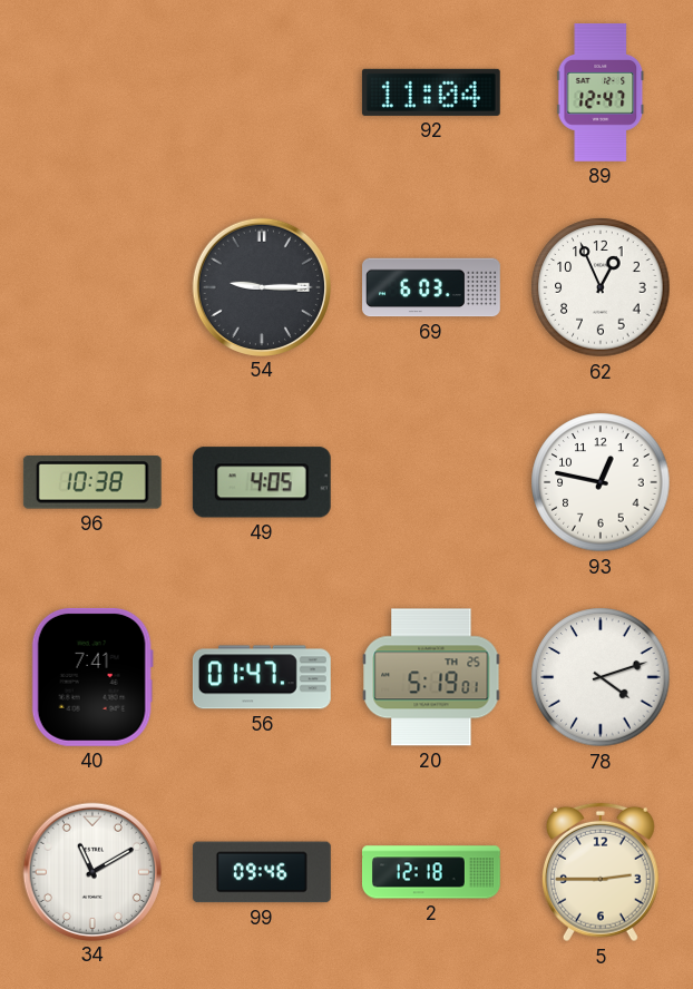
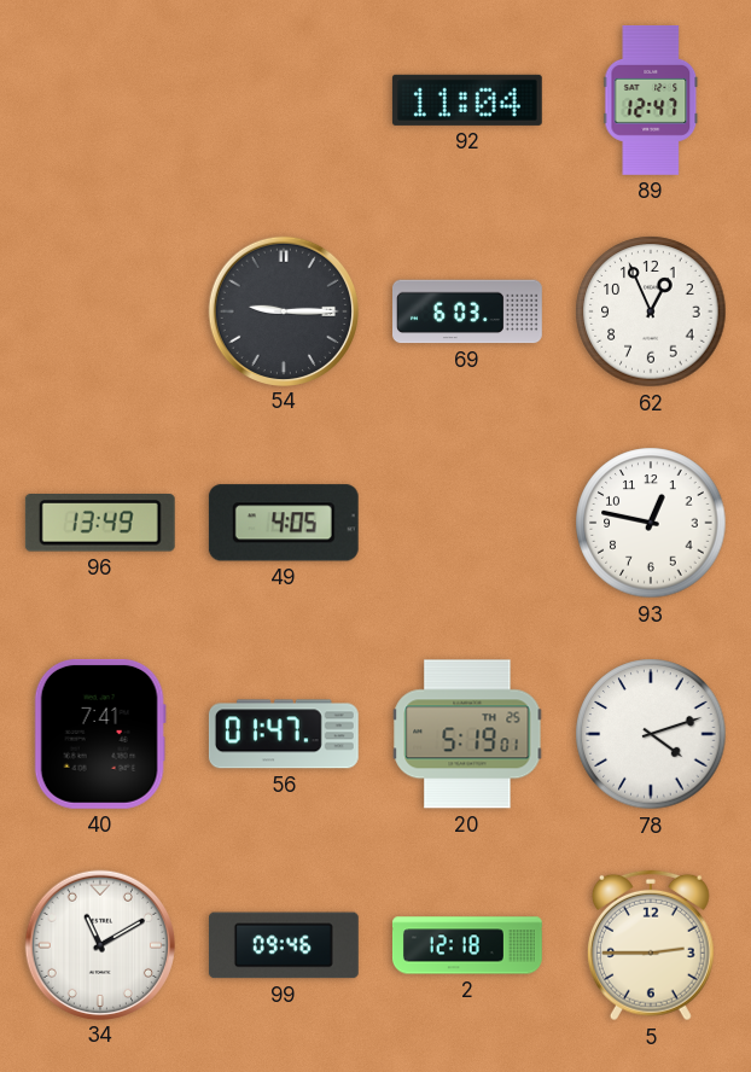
96: 10:38 -> 13:49 (100, 524)
